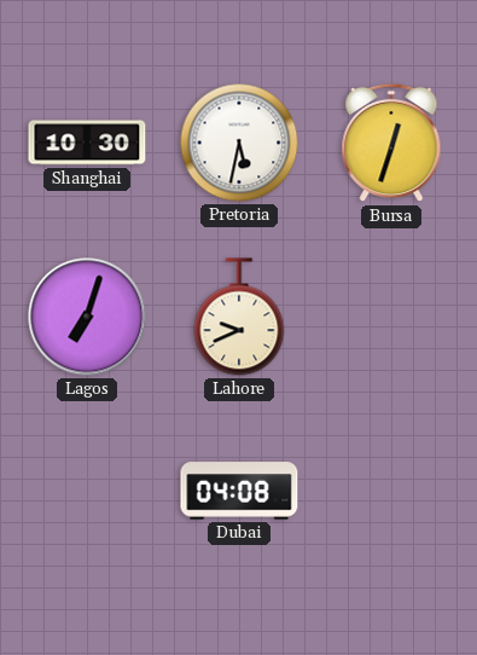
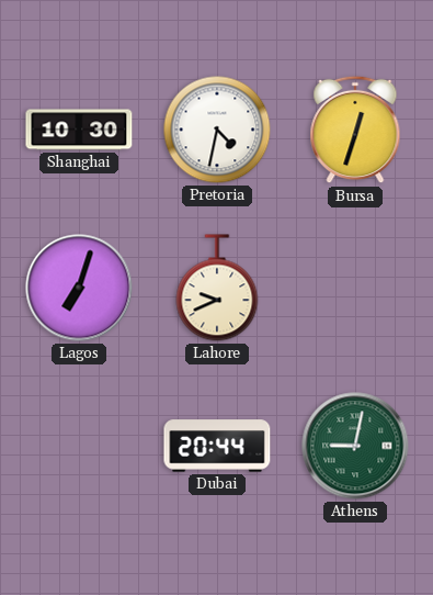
Pretoria: 5:32 -> 4:32 (217, 130)
Dubai: 04:08 -> 20:44 (217, 446)
Athens: none -> 9:02 (355, 446)
